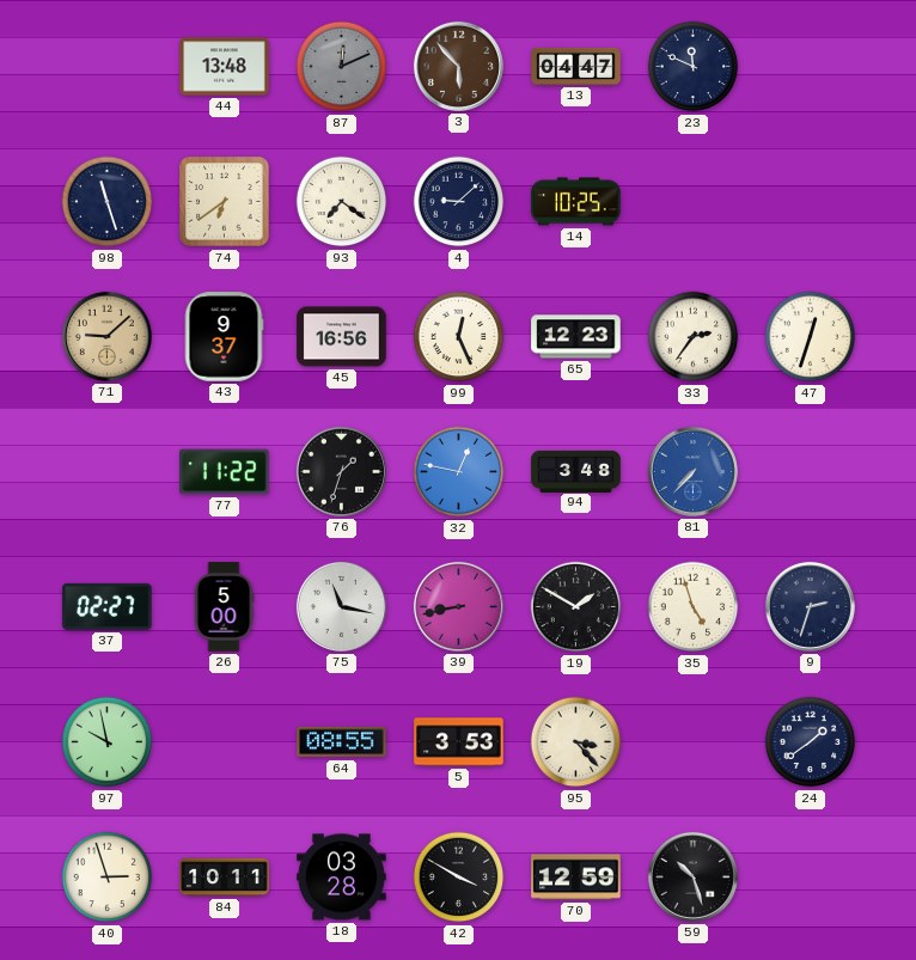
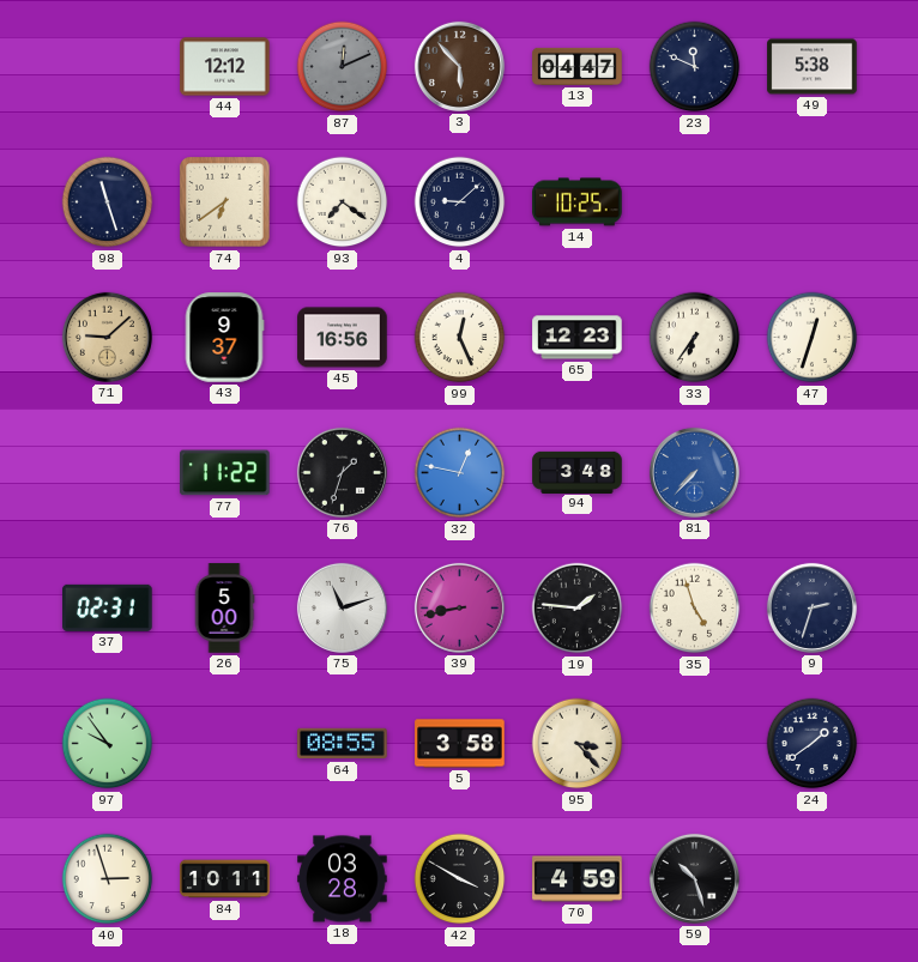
44: 13:48 -> 12:12 (225, 67)
49: none -> 5:38 (813, 67)
33: 2:36 -> 6:36 (695, 338)
37: 02:27 -> 02:31 (108, 607)
75: 11:17 -> 11:12 (342, 607)
19: 1:50 -> 1:46 (578, 609)
97: 9:58 -> 9:54 (108, 744)
5: 3:53 -> 3:58 (460, 744)
70: 12:59 -> 4:59 (578, 879)
